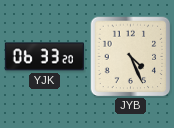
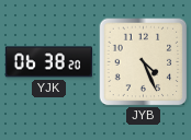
YJK: 06:33 -> 06:38 (48, 62)
